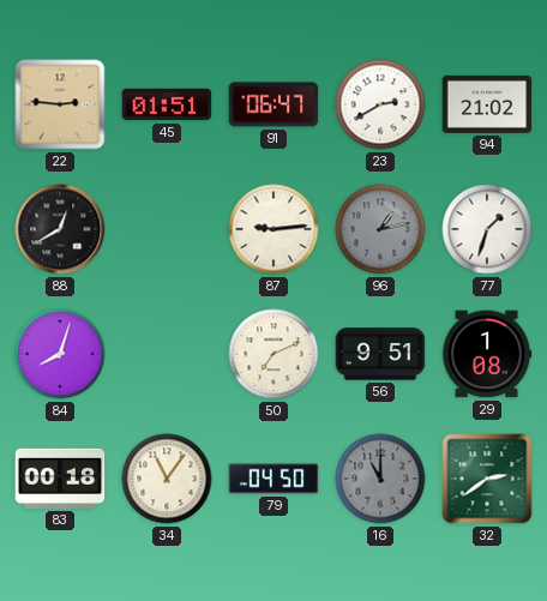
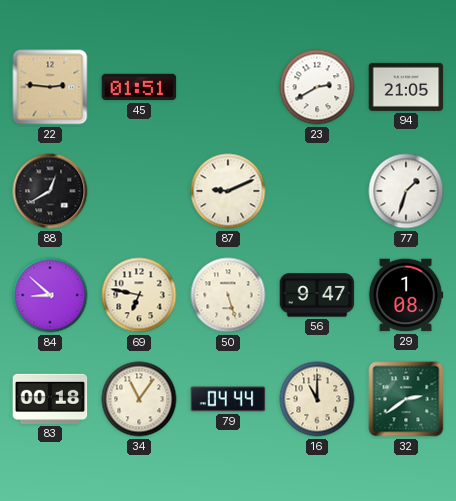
91: 06:47 -> none (273, 104)
94: 21:02 -> 21:05 (406, 87)
87: 9:14 -> 9:11 (228, 191)
96: 1:13 -> none (380, 229)
84: 8:03 -> 8:52 (50, 295)
69: none -> 6:47 (139, 295)
50: 7:11 -> 5:27 (228, 295)
56: 9:51 -> 9:47 (317, 295)
79: 04:50 -> 04:44 (228, 399)
16 dial: grey -> cream (317, 399)
